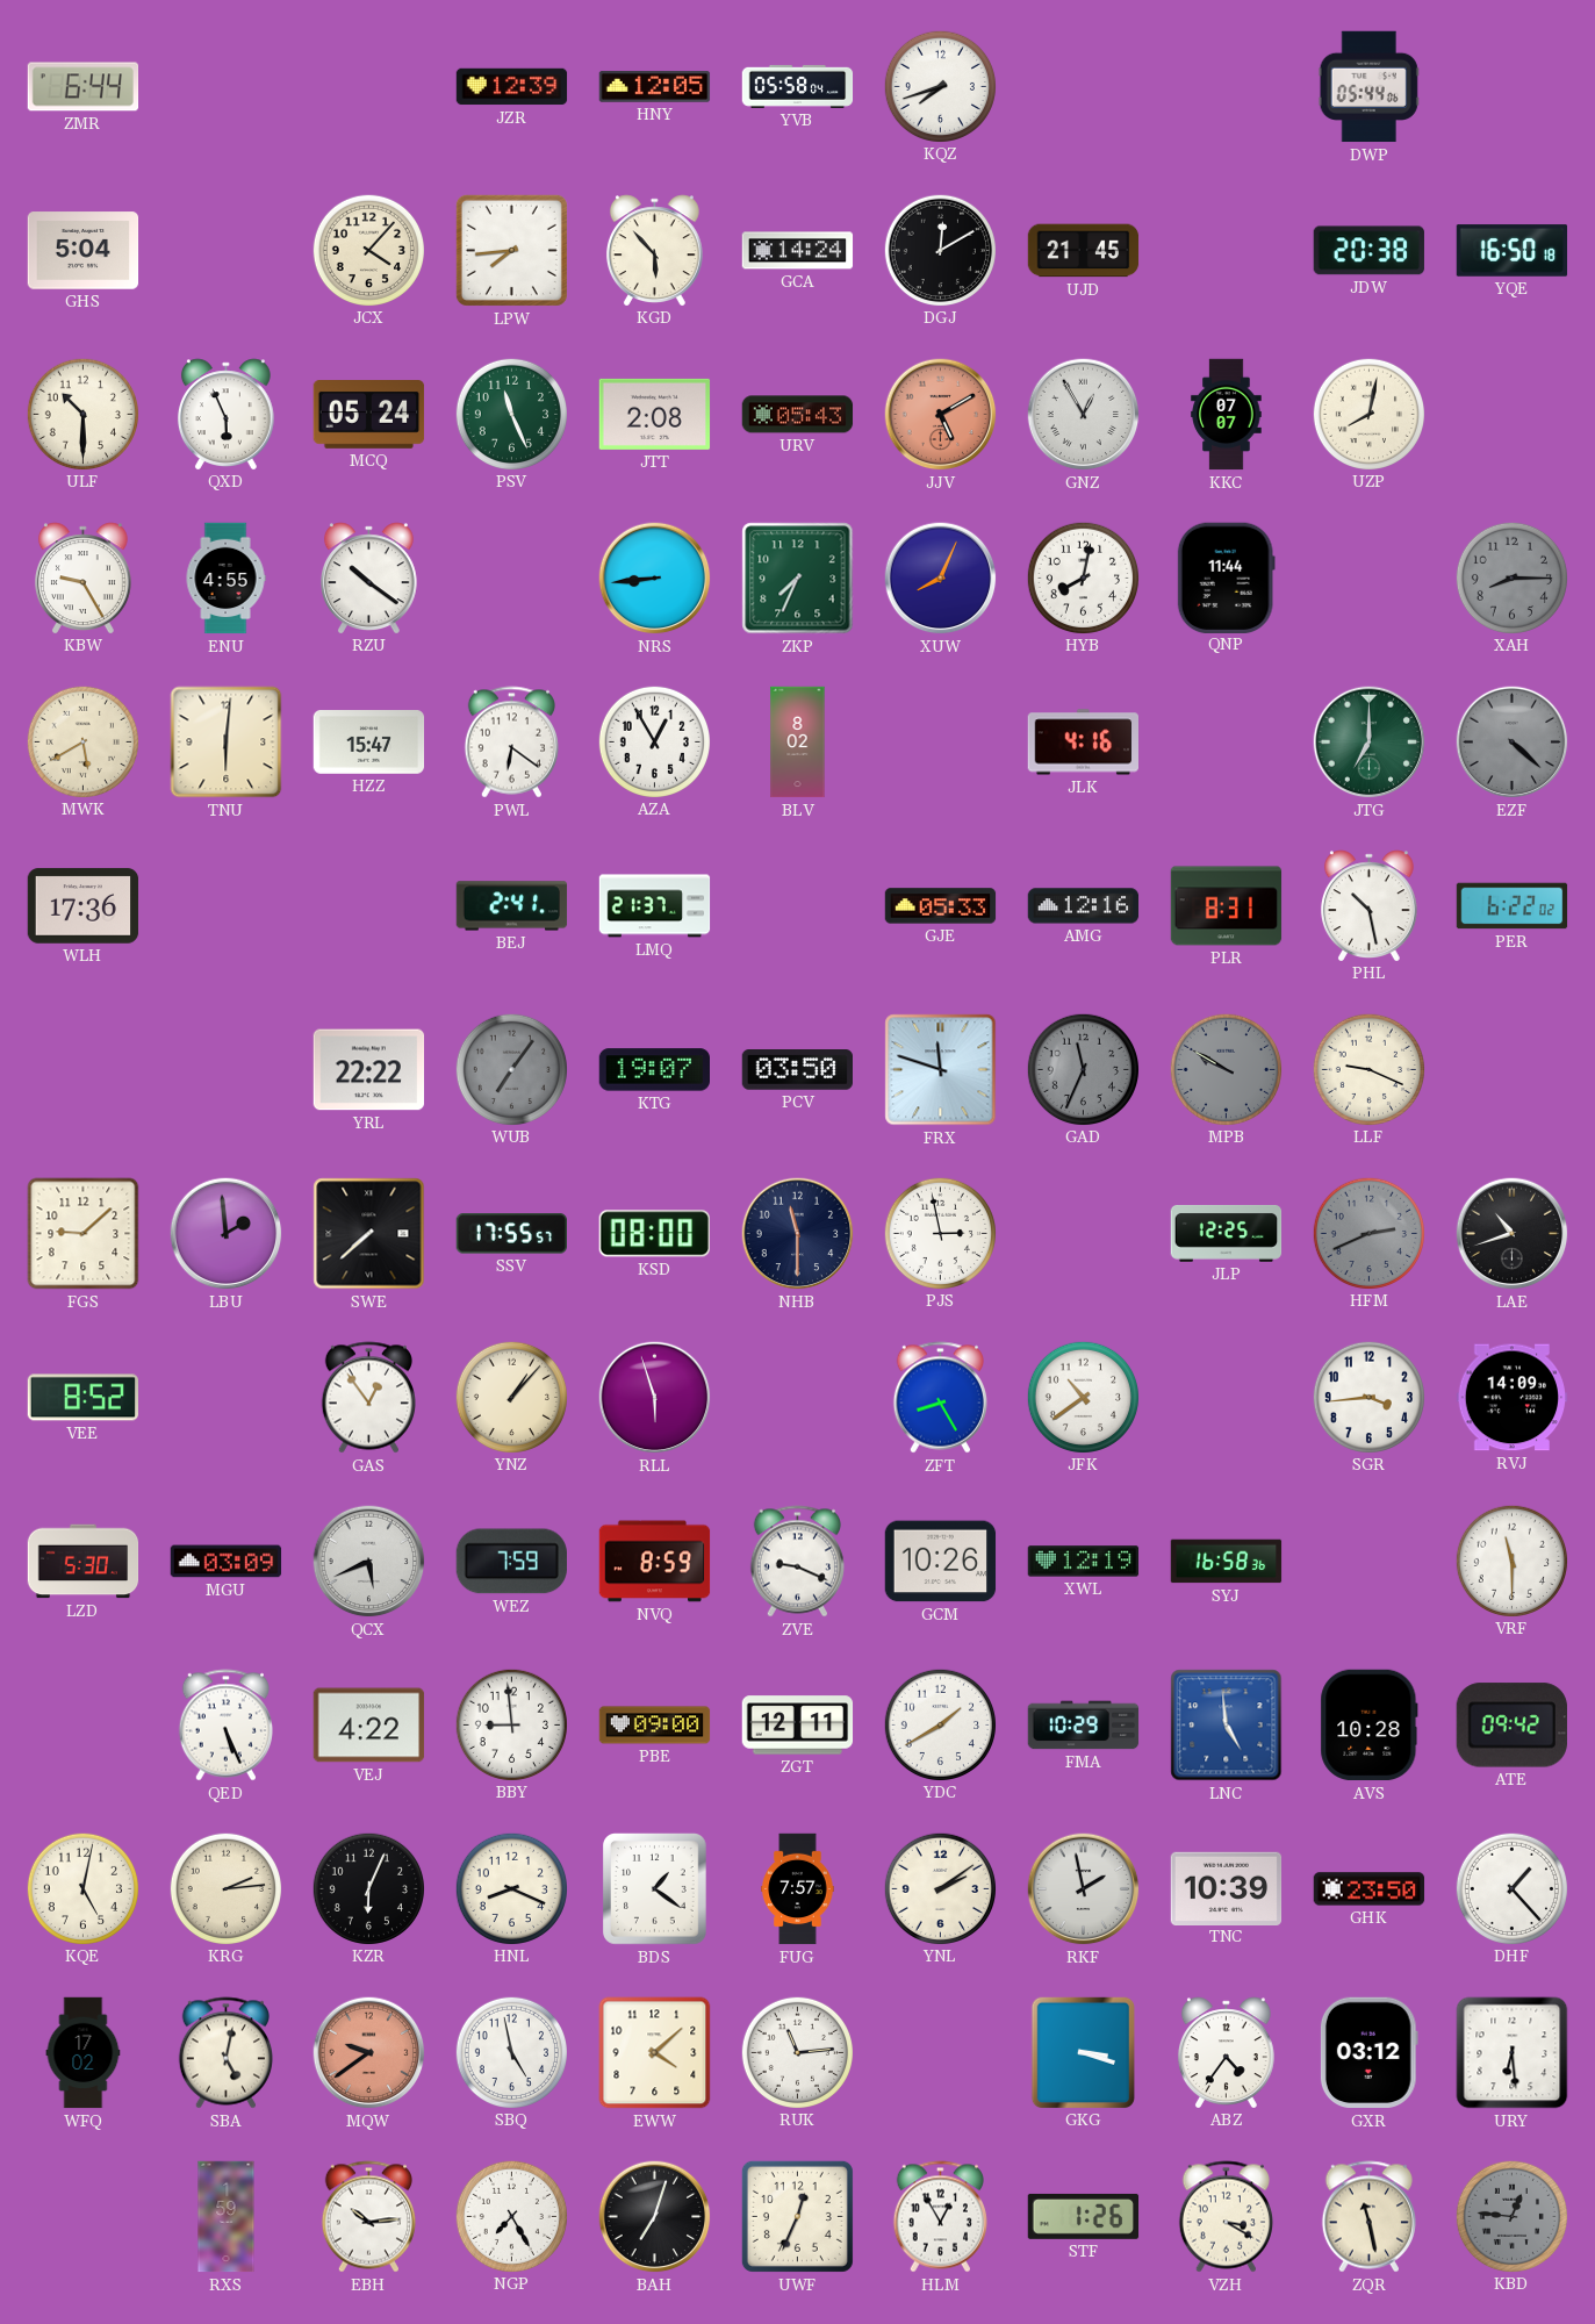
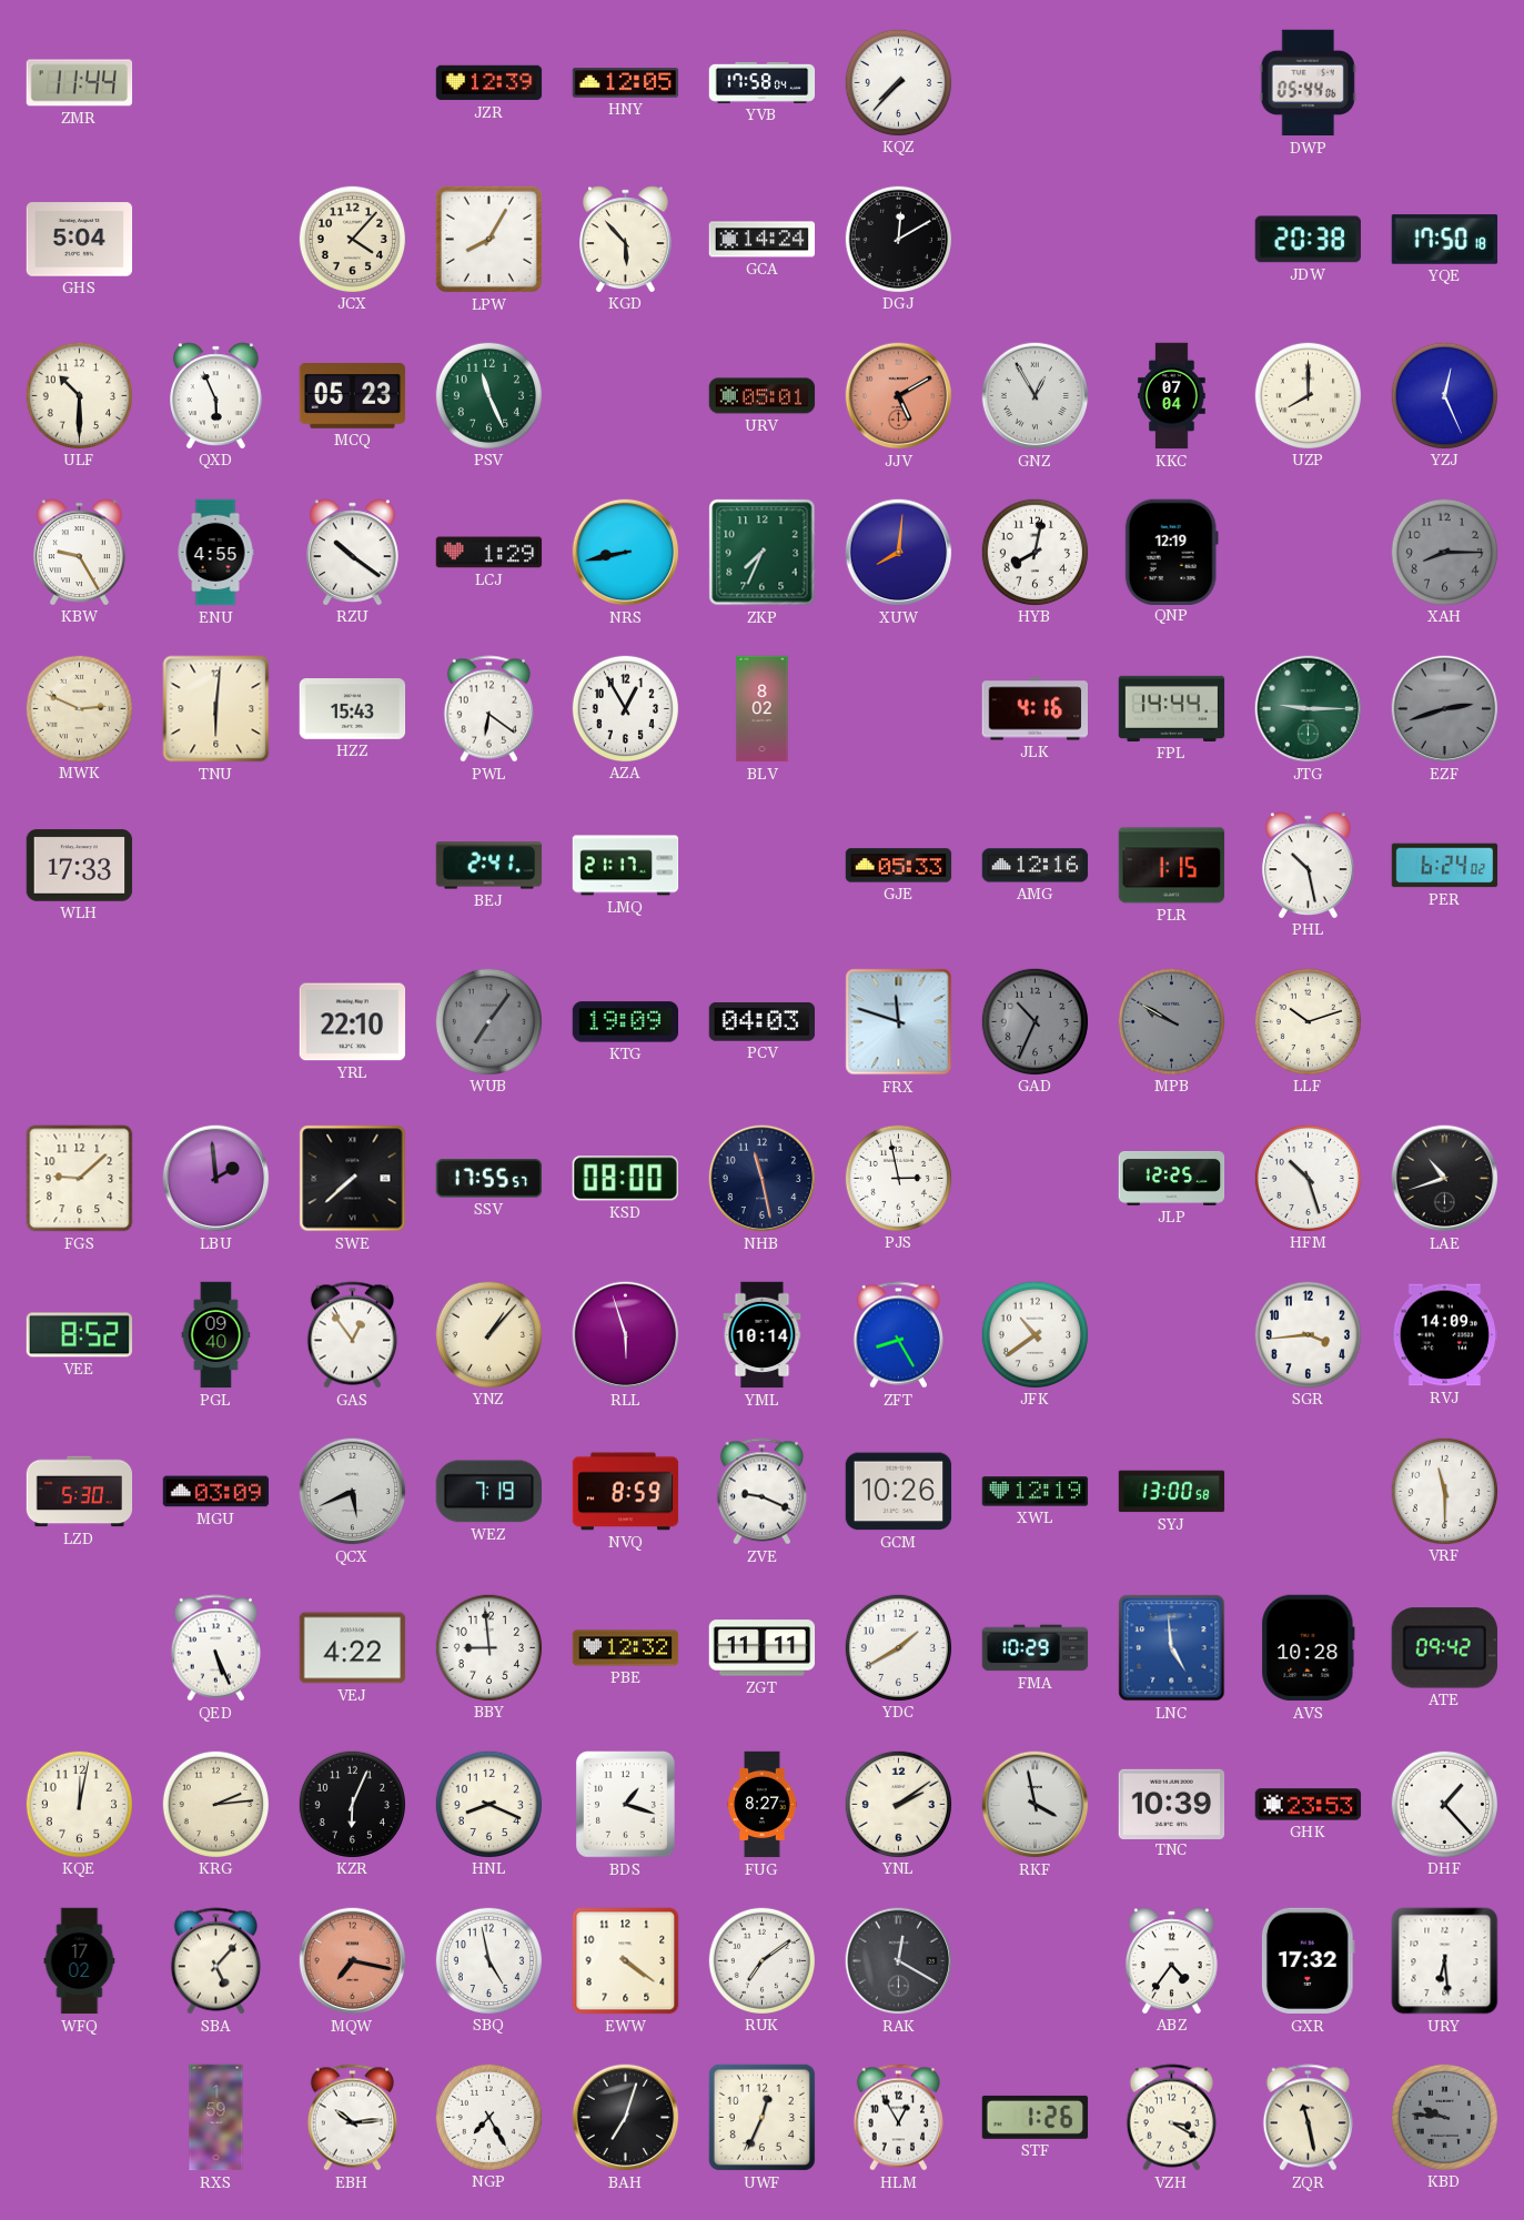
ZMR: 6:44 -> 11:44 (80, 83)
YVB: 05:58 -> 17:58 (763, 82)
KQZ: 7:42 -> 7:37 (898, 82)
LPW: 7:44 -> 8:05 (488, 239)
UJD: 21:45 -> none (1084, 251)
YQE: 16:50 -> 17:50 (1445, 240)
MCQ: 05:24 -> 05:23 (353, 396)
JTT: 2:08 -> none (655, 414)
URV: 05:43 -> 05:01 (763, 396)
KKC: 07:07 -> 07:04 (1172, 396)
UZP: 8:02 -> 8:00 (1308, 395)
YZJ: none -> 12:26 (1444, 395)
LCJ: none -> 1:29 (490, 553)
NRS: 8:44 -> 8:43 (626, 553)
XUW: 8:04 -> 8:01 (899, 553)
QNP: 11:44 -> 12:19 (1171, 552)
MWK: 5:40 -> 2:49 (79, 708)
HZZ: 15:47 -> 15:43 (353, 709)
FPL: none -> 14:44 (1172, 708)
JTG: 7:00 -> 9:15 (1309, 709)
EZF: 4:22 -> 2:42 (1445, 709)
WLH: 17:36 -> 17:33 (80, 866)
LMQ: 21:37 -> 21:17 (626, 866)
PLR: 8:31 -> 1:15 (1172, 866)
PER: 6:22 -> 6:24 (1445, 866)
YRL: 22:22 -> 22:10 (353, 1022)
KTG: 19:07 -> 19:09 (626, 1022)
PCV: 03:50 -> 04:03 (761, 1022)
GAD: 11:34 -> 10:34 (1034, 1021)
LLF: 9:19 -> 10:12 (1308, 1021)
NHB: 11:30 -> 11:28 (763, 1179)
HFM: 2:41 -> 10:27 (1308, 1178)
HFM dial: grey -> white (1308, 1178)
PGL: none -> 09:40 (216, 1335)
YML: none -> 10:14 (763, 1335)
WEZ: 7:59 -> 7:19 (488, 1492)
SYJ: 16:58 -> 13:00 (1172, 1492)
PBE: 09:00 -> 12:32 (626, 1648)
ZGT: 12:11 -> 11:11 (763, 1648)
KQE: 5:02 -> 12:02 (79, 1804)
BDS: 1:21 -> 1:18 (626, 1805)
FUG: 7:57 -> 8:27 (763, 1805)
RKF: 1:58 -> 3:58 (1036, 1805)
GHK: 23:50 -> 23:53 (1309, 1805)
SBA: 5:02 -> 5:07 (215, 1961)
MQW: 9:39 -> 7:17 (353, 1961)
EWW: 4:08 -> 4:21 (626, 1961)
RUK: 11:14 -> 7:09 (761, 1960)
RAK: none -> 12:20 (899, 1961)
GKG: 3:18 -> none (1083, 2052)
GXR: 03:12 -> 17:32 (1308, 1961)
KBD: 12:46 -> 9:46 (1444, 2117)
